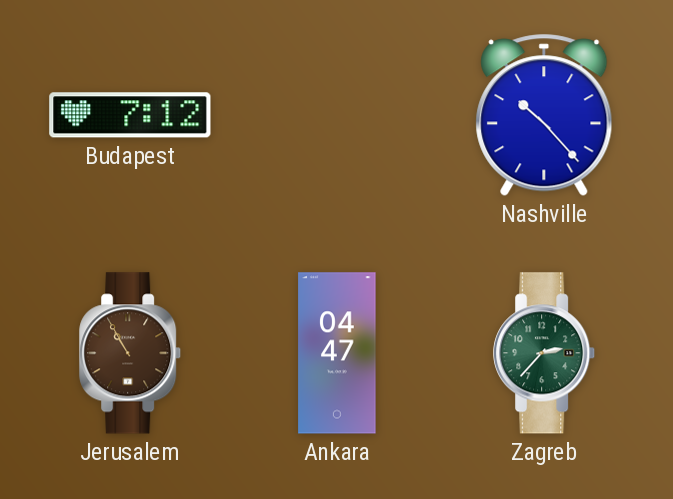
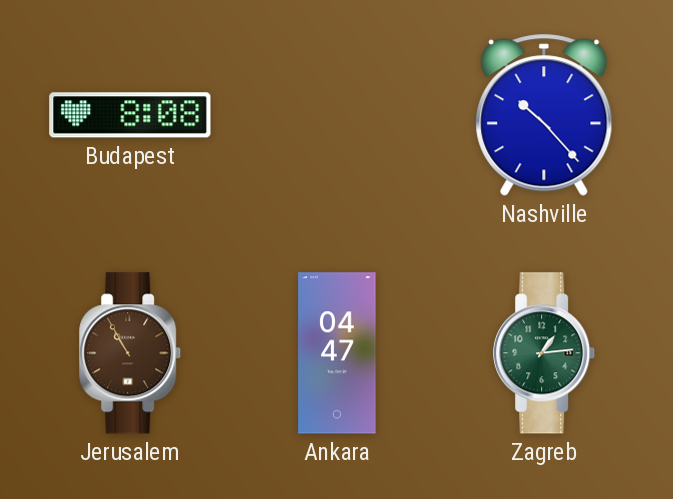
Budapest: 7:12 -> 8:08 (130, 115)
Zagreb: 2:37 -> 1:14 (545, 353)
